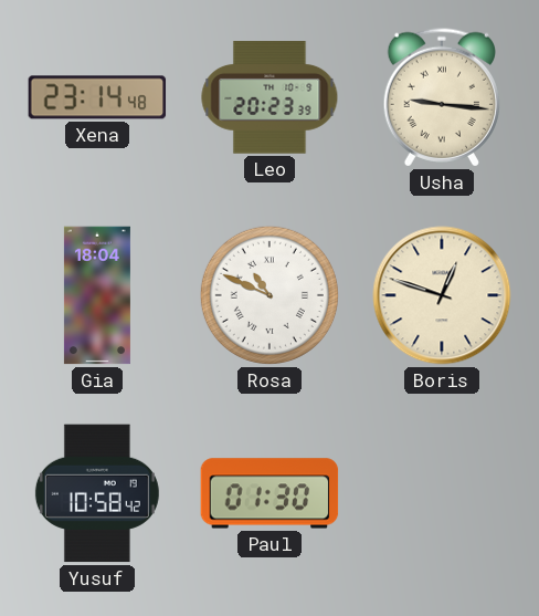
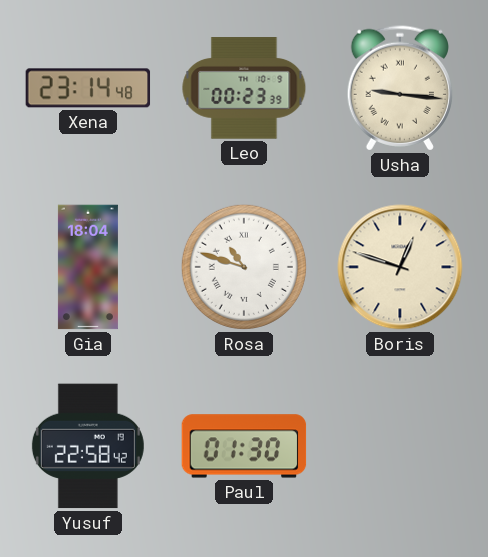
Leo: 20:23 -> 00:23 (244, 88)
Rosa: 10:49 -> 10:48 (244, 267)
Yusuf: 10:58 -> 22:58 (88, 446)
